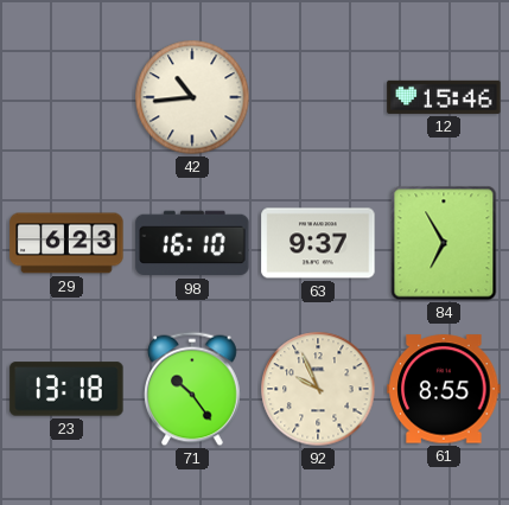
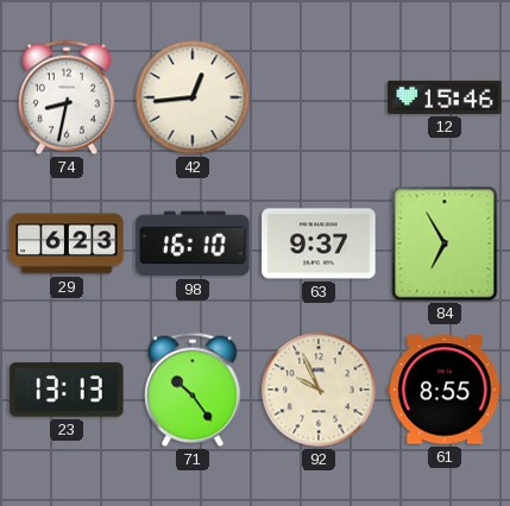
74: none -> 8:32 (68, 97)
42: 10:44 -> 12:44 (193, 97)
23: 13:18 -> 13:13 (67, 390)
